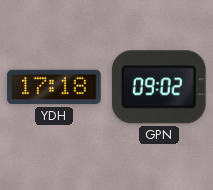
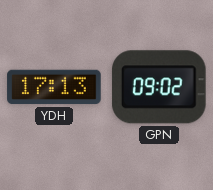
YDH: 17:18 -> 17:13 (54, 87)
